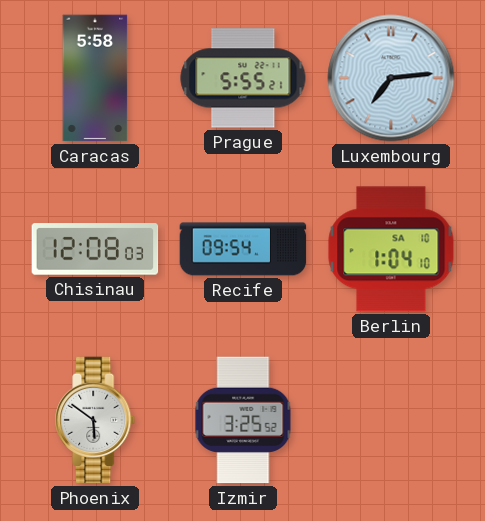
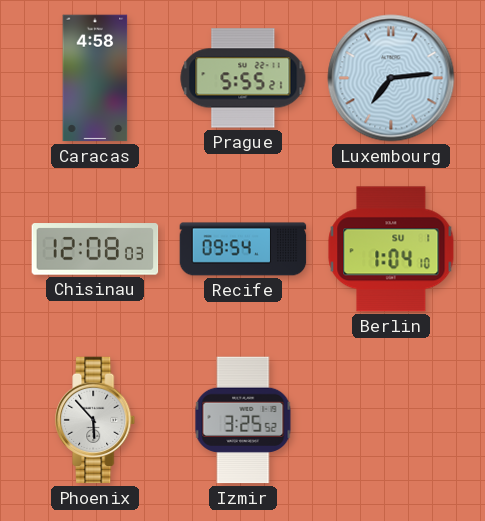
Caracas: 5:58 -> 4:58 (95, 78)
Berlin date: SA 10 -> SU 1 (391, 249)
Phoenix: 5:51 -> 5:53 (96, 420)
